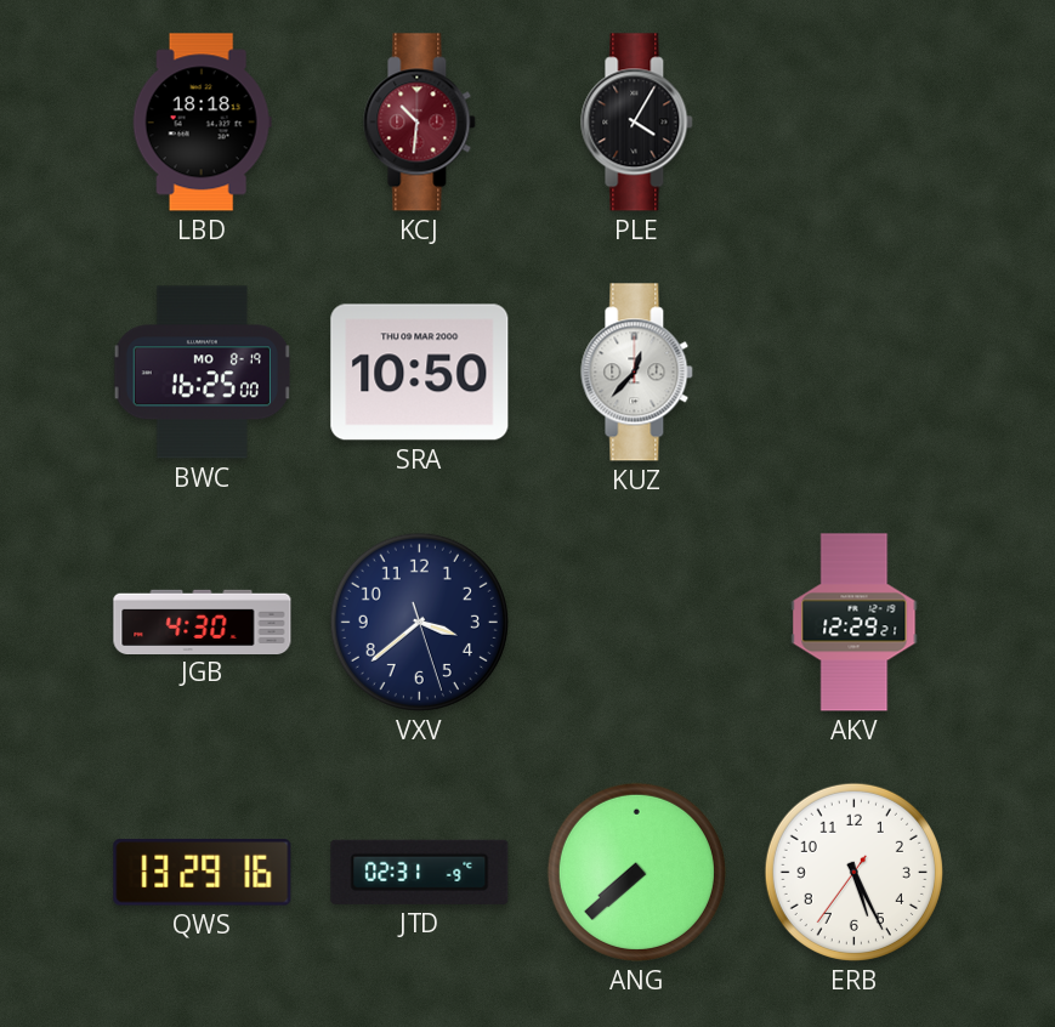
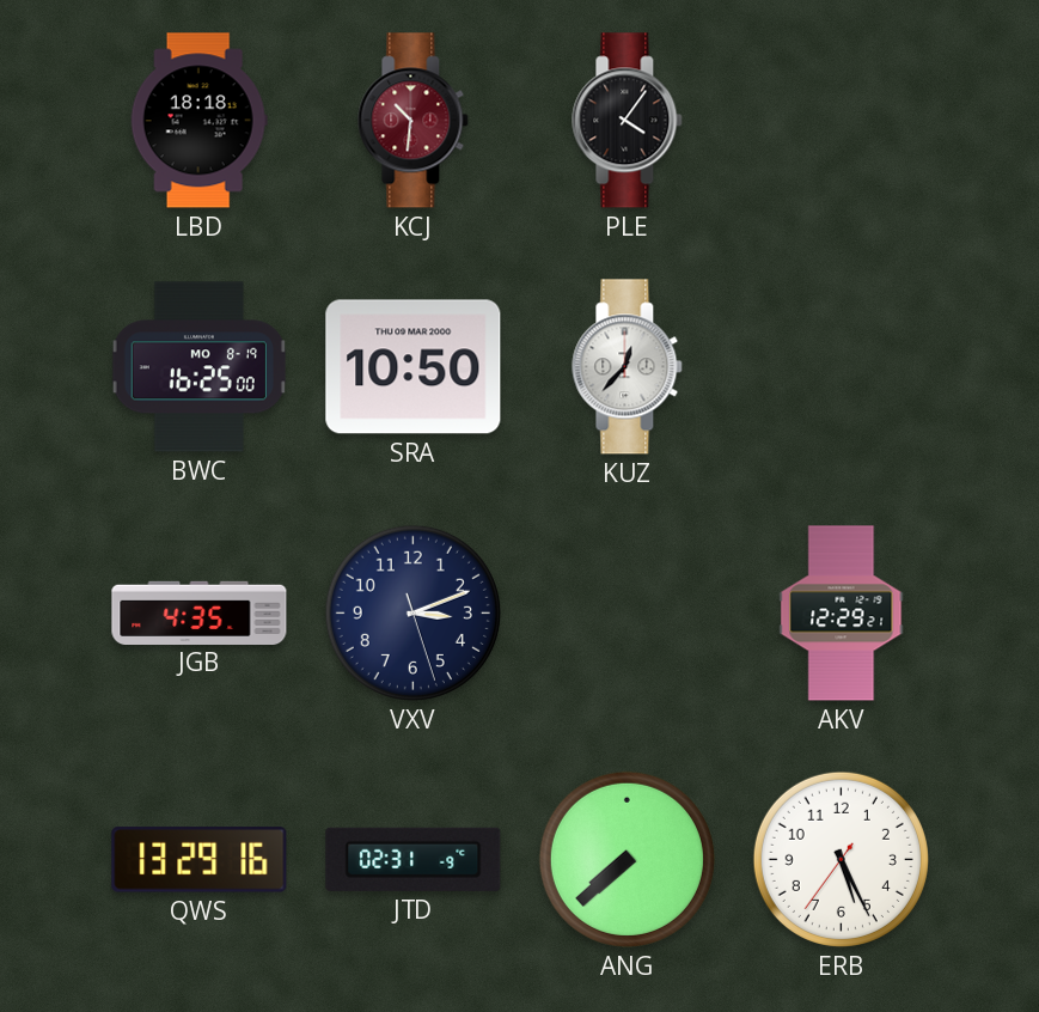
PLE: 4:05 -> 4:06 (628, 121)
JGB: 4:30 -> 4:35 (200, 612)
VXV: 3:38 -> 3:11 (412, 612)
